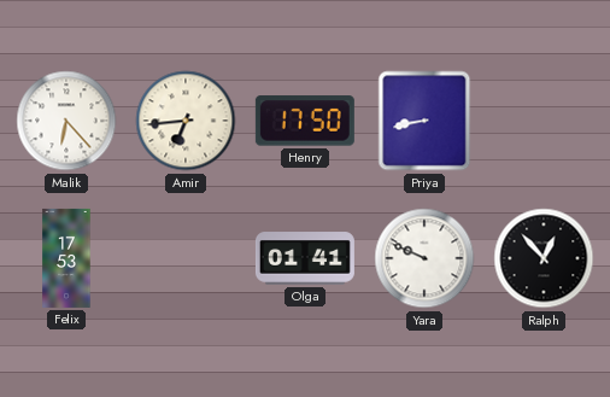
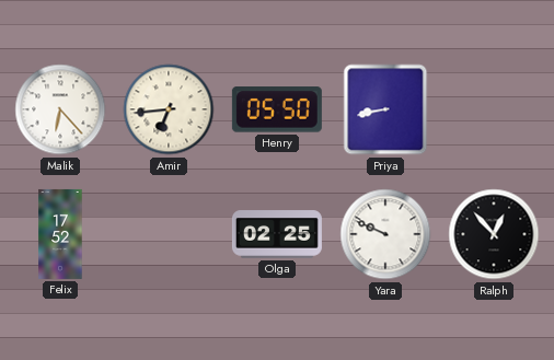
Henry: 17:50 -> 05:50 (277, 109)
Felix: 17:53 -> 17:52 (60, 234)
Olga: 01:41 -> 02:25 (277, 234)
